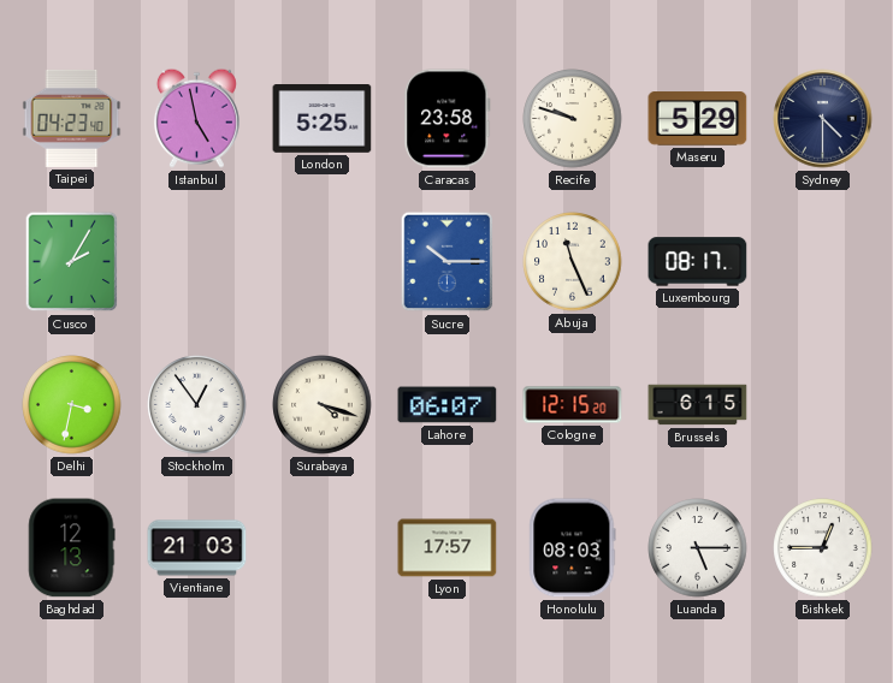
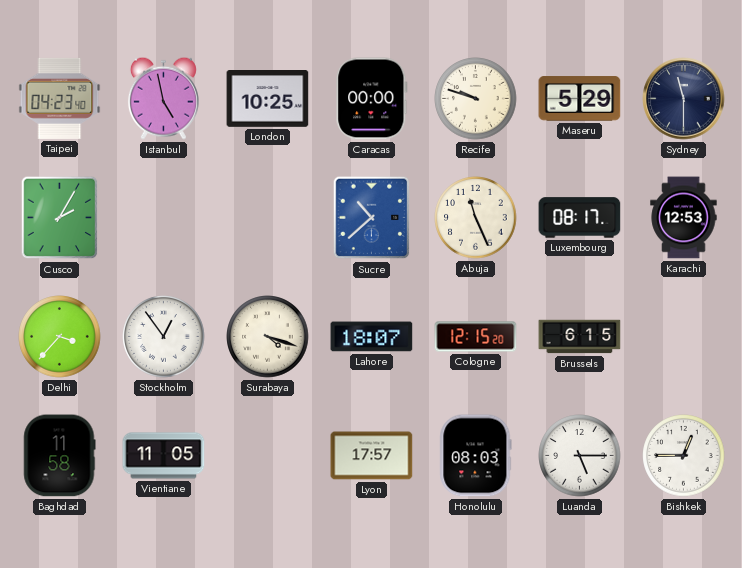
London: 5:25 -> 10:25 (268, 99)
Caracas: 23:58 -> 00:00 (372, 99)
Sydney: 4:30 -> 11:30 (684, 99)
Sucre: 10:15 -> 10:38 (372, 218)
Karachi: none -> 12:53 (684, 218)
Delhi: 3:32 -> 3:37 (60, 337)
Lahore: 06:07 -> 18:07 (372, 337)
Baghdad: 12:13 -> 11:58 (60, 456)
Vientiane: 21:03 -> 11:05 (164, 456)
